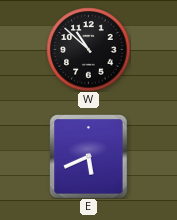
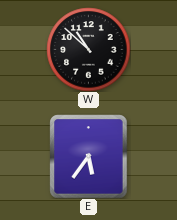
E: 5:41 -> 5:36 (89, 156)
